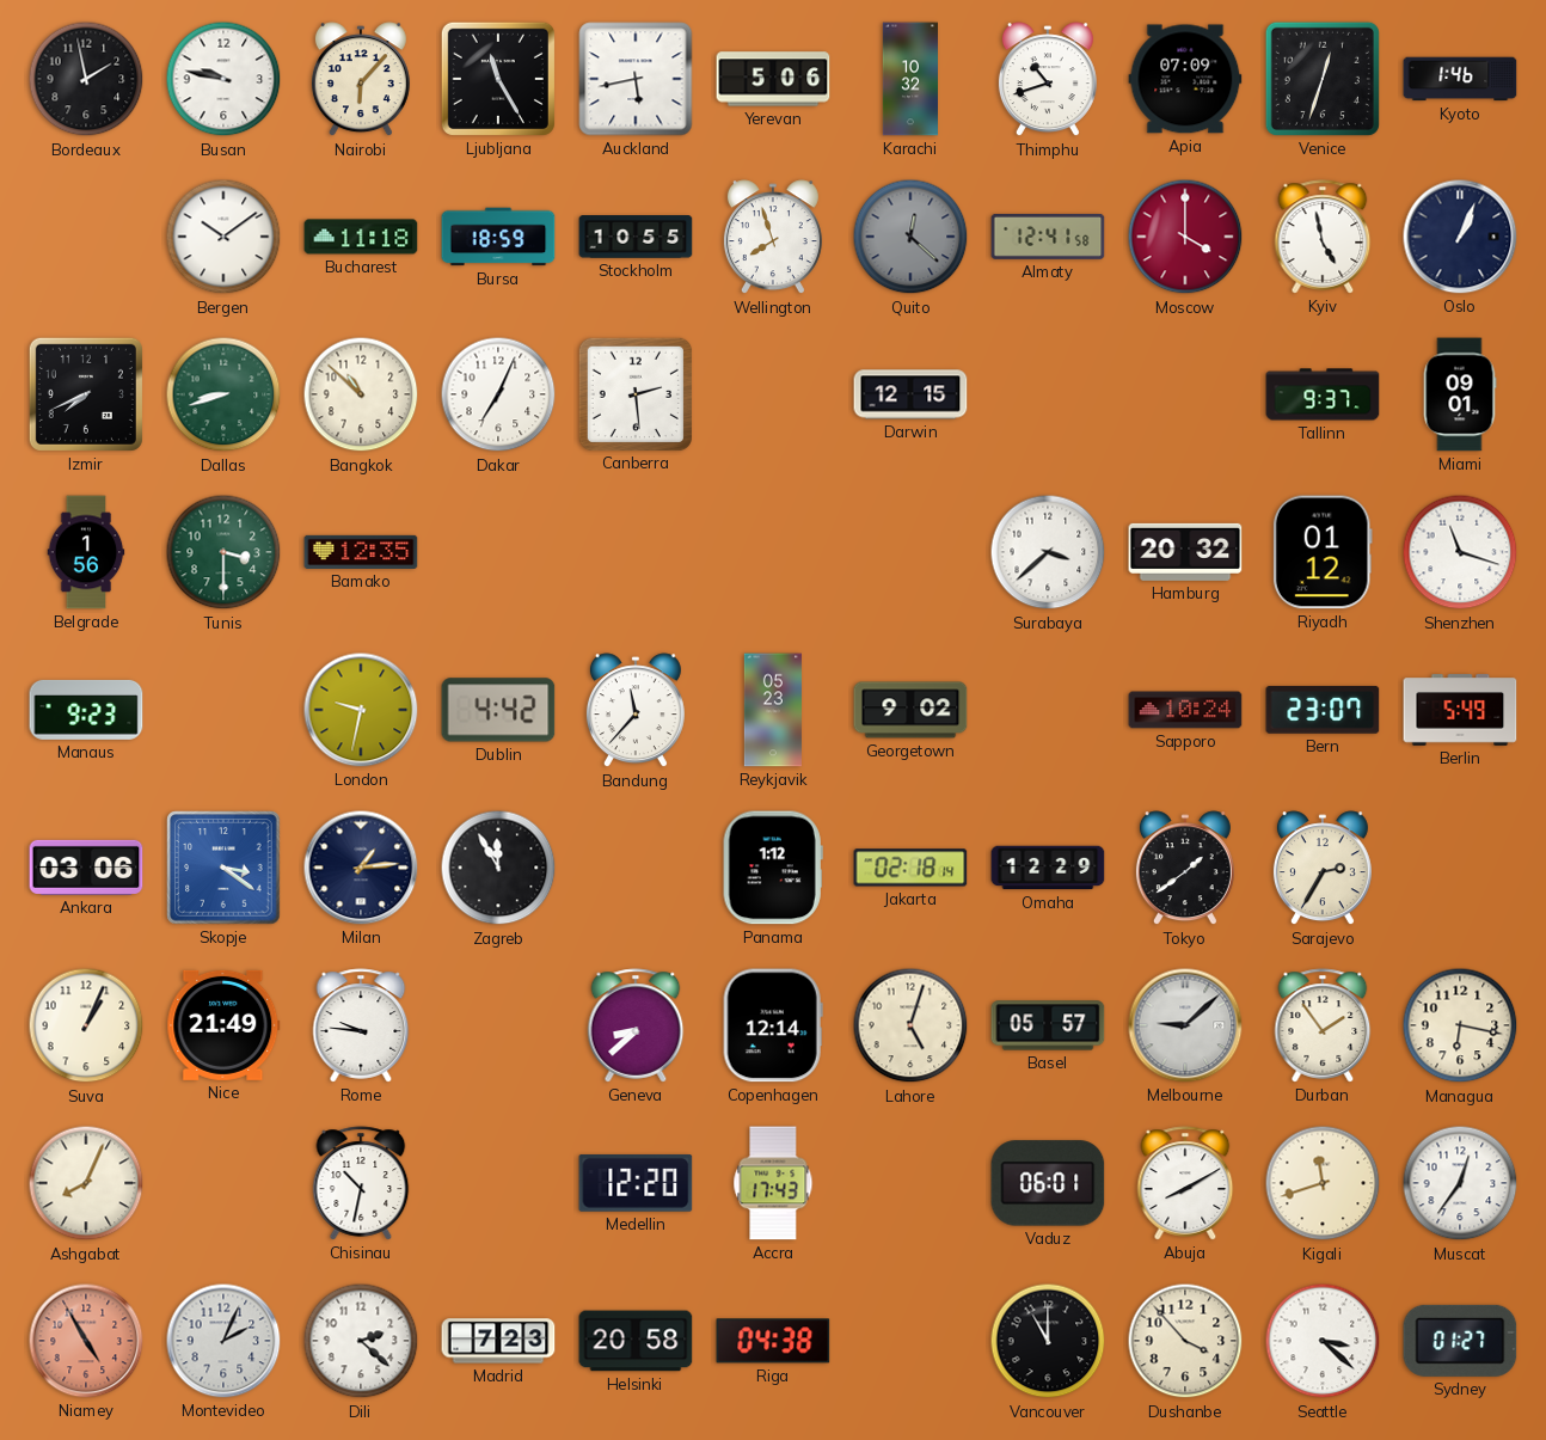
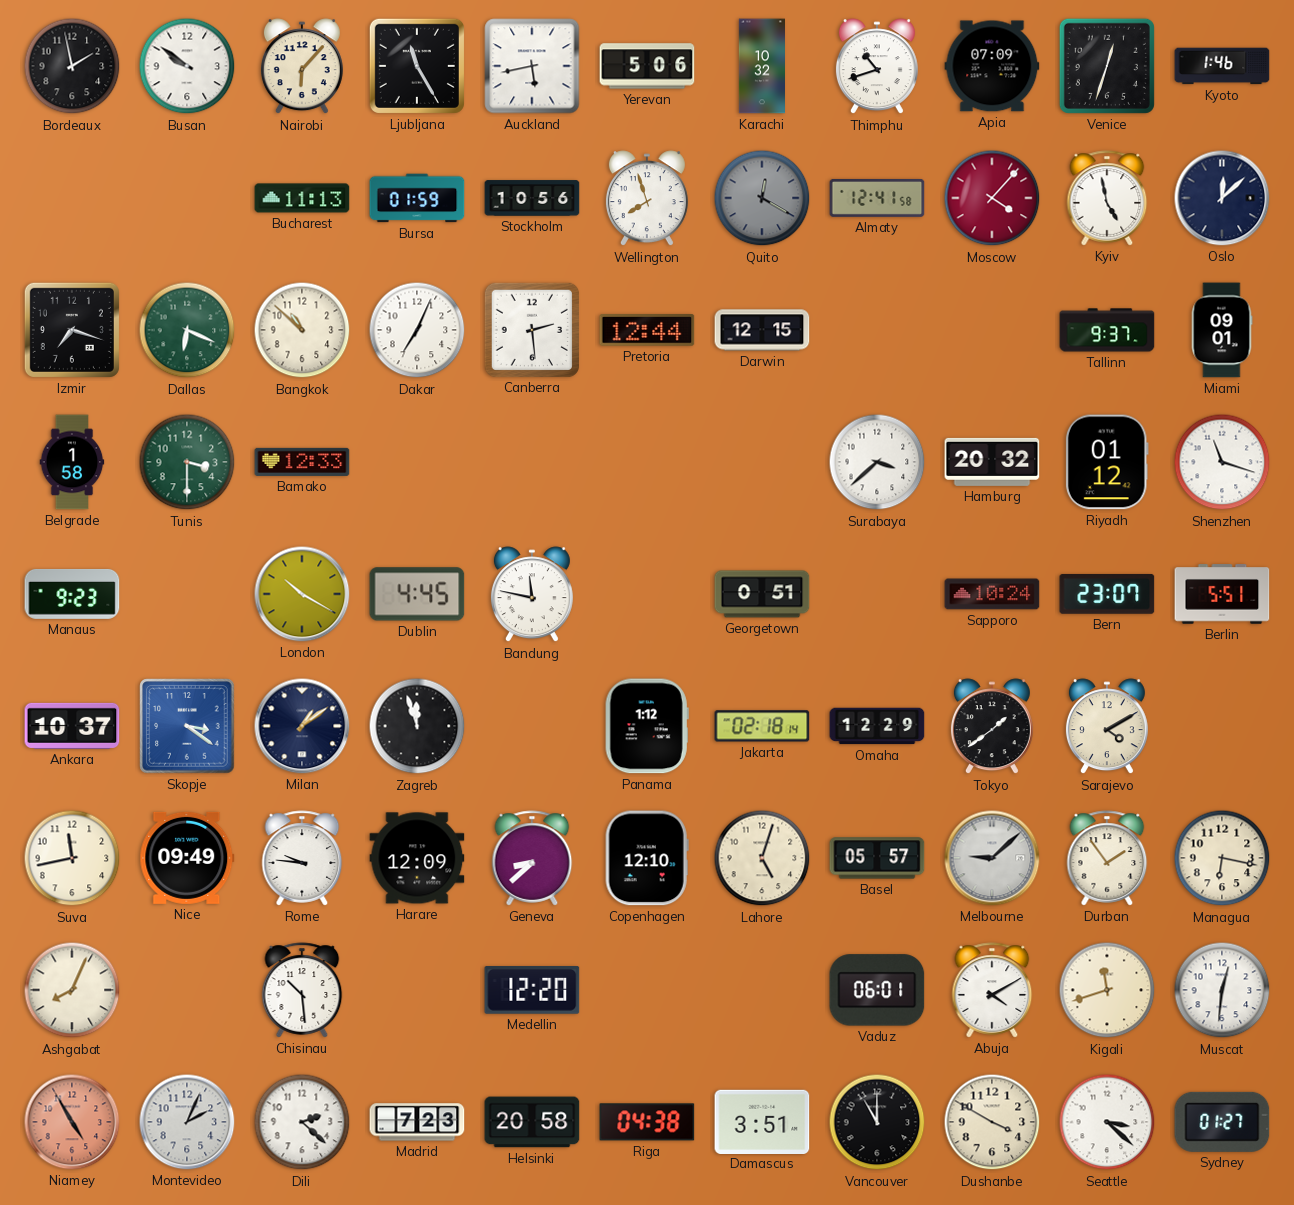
Busan: 9:47 -> 9:51 (187, 66)
Bergen: 10:09 -> none (223, 237)
Bucharest: 11:18 -> 11:13 (302, 198)
Bursa: 18:59 -> 01:59 (417, 198)
Stockholm: 10:55 -> 10:56 (532, 198)
Quito: 12:22 -> 12:20 (762, 198)
Moscow: 4:00 -> 4:07 (992, 198)
Oslo: 1:04 -> 12:08 (1222, 198)
Izmir: 7:41 -> 7:18 (72, 330)
Dallas: 8:42 -> 6:19 (187, 330)
Pretoria: none -> 12:44 (647, 331)
Belgrade: 1:56 -> 1:58 (72, 462)
Bamako: 12:35 -> 12:33 (302, 462)
London: 9:32 -> 10:20 (302, 594)
Dublin: 4:42 -> 4:45 (417, 594)
Bandung: 11:37 -> 11:47 (532, 595)
Reykjavik: 05:23 -> none (773, 710)
Georgetown: 9:02 -> 0:51 (762, 594)
Berlin: 5:49 -> 5:51 (1222, 594)
Ankara: 03:06 -> 10:37 (72, 726)
Milan: 1:14 -> 1:09 (302, 726)
Zagreb: 11:55 -> 11:57 (417, 726)
Sarajevo: 2:35 -> 4:10 (1107, 727)
Suva: 1:04 -> 11:43 (72, 858)
Nice: 21:49 -> 09:49 (187, 858)
Harare: none -> 12:09 (417, 858)
Copenhagen: 12:14 -> 12:10 (647, 858)
Chisinau: 10:32 -> 10:29 (302, 990)
Accra: 17:43 -> none (773, 1183)
Abuja: 8:10 -> 4:10 (992, 990)
Muscat: 12:36 -> 12:31 (1222, 990)
Damascus: none -> 3:51 (762, 1121)
Dushanbe: 3:53 -> 3:50 (992, 1122)
